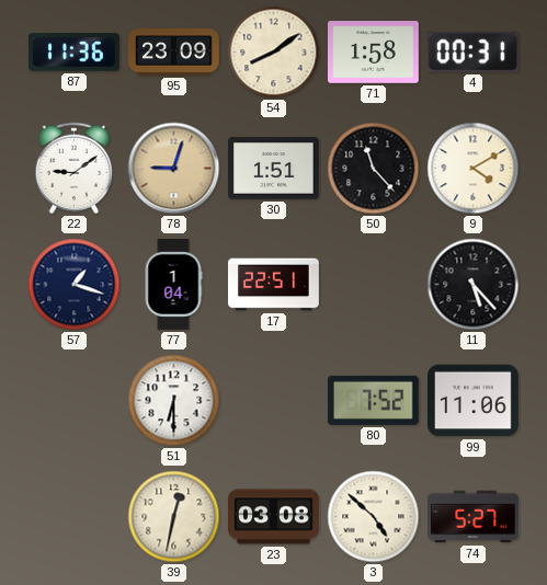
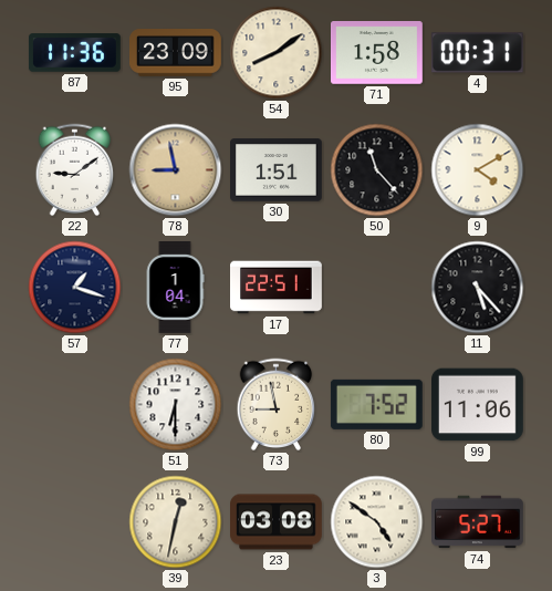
78: 9:03 -> 8:58 (176, 170)
73: none -> 8:58 (277, 405)
3: 4:52 -> 4:51 (377, 522)
